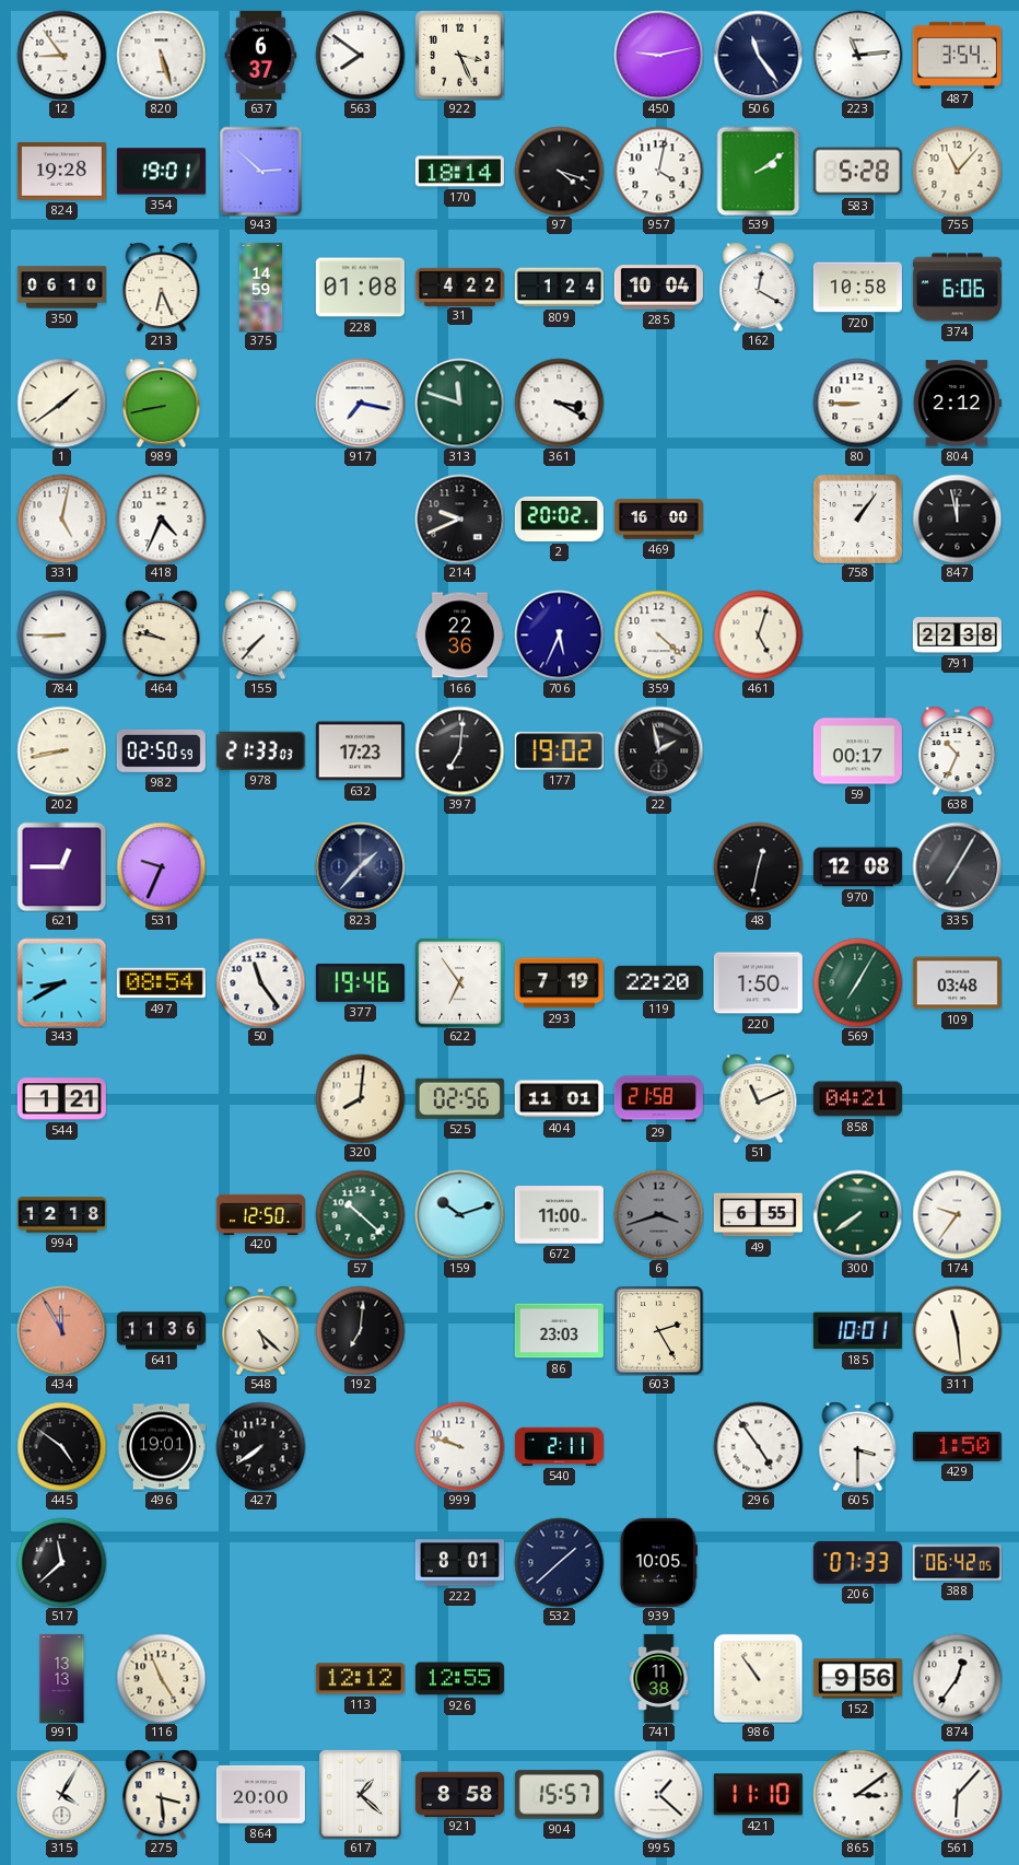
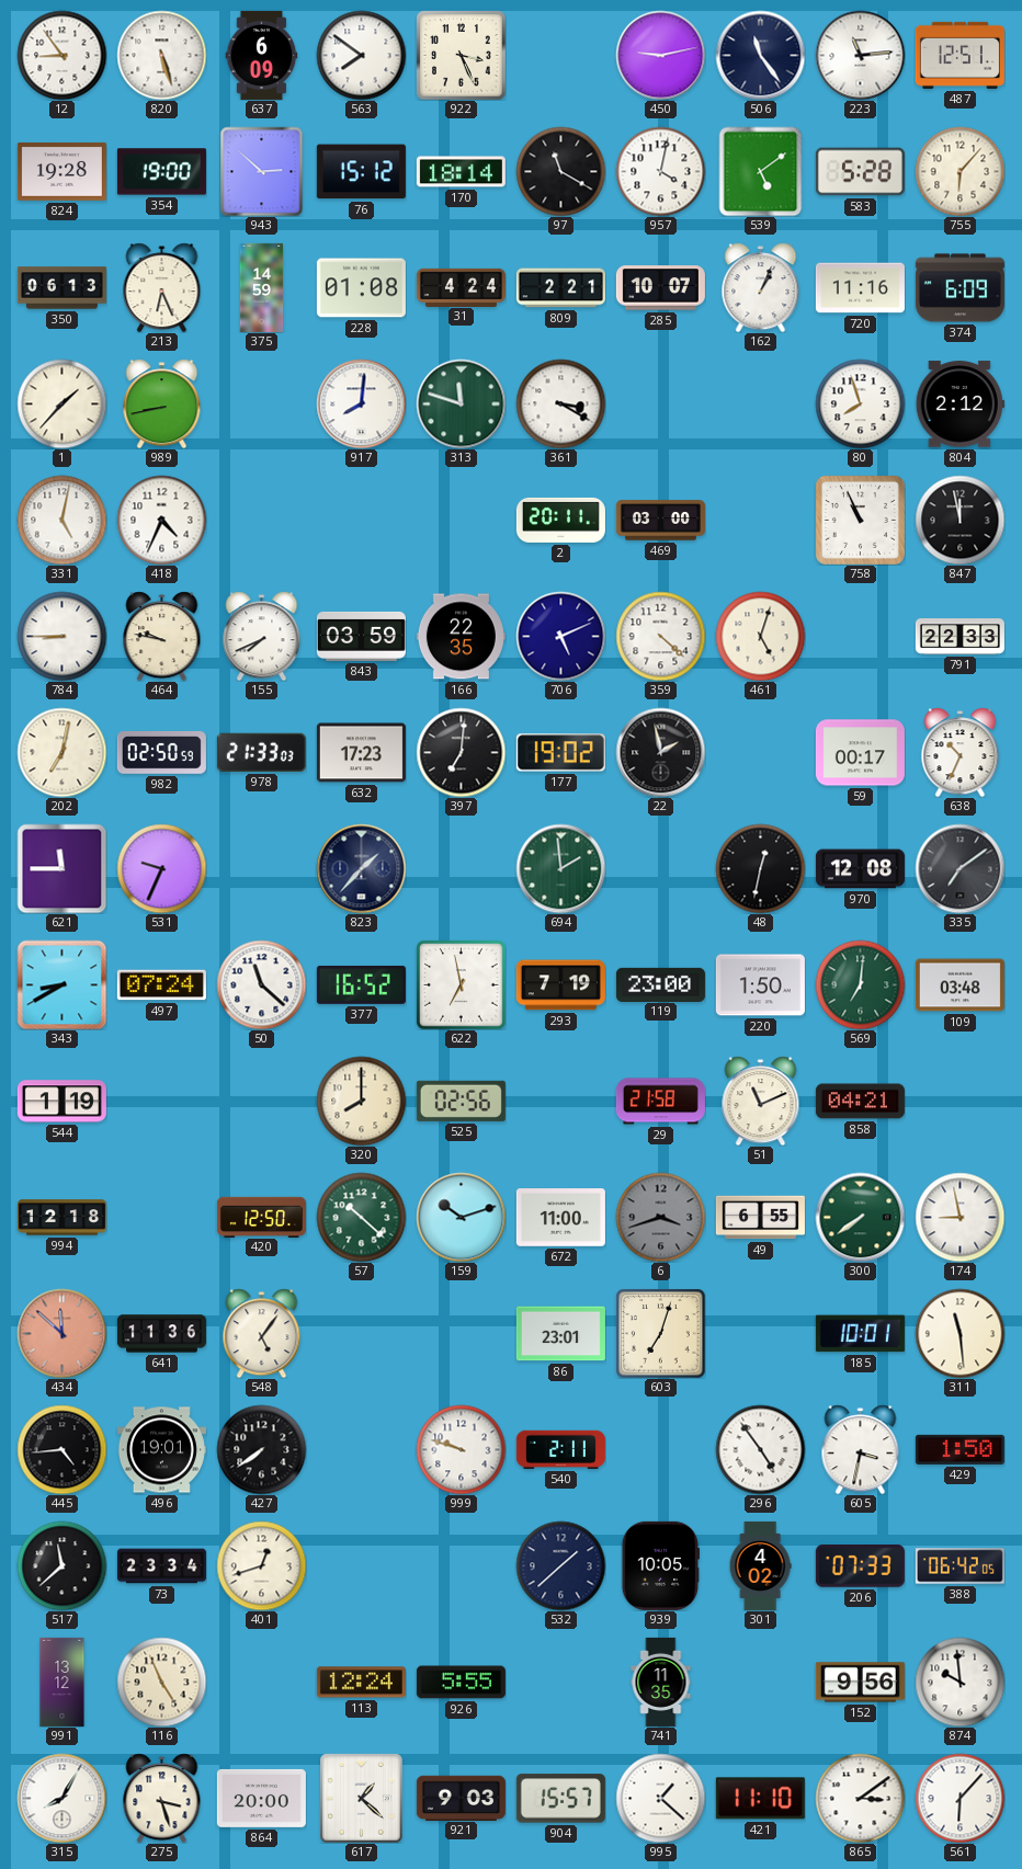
637: 6:37 -> 6:09 (262, 55)
487: 3:54 -> 12:51 (959, 55)
354: 19:01 -> 19:00 (161, 172)
76: none -> 15:12 (361, 172)
97: 4:18 -> 11:20 (560, 171)
539: 2:09 -> 5:09 (761, 171)
755: 11:07 -> 6:07 (959, 171)
350: 06:10 -> 06:13 (61, 288)
31: 4:22 -> 4:24 (461, 287)
809: 1:24 -> 2:21 (560, 288)
285: 10:04 -> 10:07 (660, 288)
162: 12:20 -> 1:04 (761, 287)
720: 10:58 -> 11:16 (860, 288)
374: 6:06 -> 6:09 (959, 288)
1: 1:39 -> 1:37 (61, 403)
917: 7:17 -> 8:01 (361, 403)
80: 8:45 -> 7:57 (860, 403)
214: 9:41 -> none (459, 518)
2: 20:02 -> 20:11 (560, 520)
469: 16:00 -> 03:00 (660, 521)
758: 1:06 -> 10:56 (860, 520)
155: 7:37 -> 7:41 (262, 636)
843: none -> 03:59 (361, 636)
166: 22:36 -> 22:35 (461, 637)
706: 5:34 -> 5:11 (560, 636)
791: 22:38 -> 22:33 (959, 637)
202: 8:43 -> 7:02 (61, 752)
621: 12:45 -> 11:45 (61, 868)
694: none -> 1:59 (560, 868)
335: 7:05 -> 7:09 (959, 868)
497: 08:54 -> 07:24 (161, 985)
50: 11:24 -> 11:22 (261, 984)
377: 19:46 -> 16:52 (361, 984)
622: 6:54 -> 6:58 (461, 984)
119: 22:20 -> 23:00 (660, 984)
569: 7:05 -> 7:01 (860, 984)
544: 1:21 -> 1:19 (61, 1102)
320: 8:01 -> 8:00 (361, 1101)
404: 11:01 -> none (559, 1099)
174: 9:36 -> 8:58 (959, 1217)
434: 11:55 -> 11:52 (61, 1333)
548: 5:22 -> 5:06 (262, 1333)
192: 7:01 -> none (360, 1330)
86: 23:03 -> 23:01 (560, 1334)
603: 2:25 -> 7:03 (660, 1333)
445: 4:51 -> 4:44 (61, 1449)
605: 3:30 -> 3:32 (861, 1449)
73: none -> 23:34 (161, 1566)
401: none -> 12:42 (261, 1565)
222: 8:01 -> none (459, 1563)
301: none -> 4:02 (760, 1565)
991: 13:13 -> 13:12 (63, 1682)
113: 12:12 -> 12:24 (361, 1683)
926: 12:55 -> 5:55 (461, 1683)
741: 11:38 -> 11:35 (661, 1682)
986: 10:54 -> none (758, 1678)
874: 12:36 -> 9:59 (959, 1682)
315: 4:05 -> 8:05 (61, 1798)
275: 3:29 -> 3:27 (162, 1798)
921: 8:58 -> 9:03 (461, 1798)
